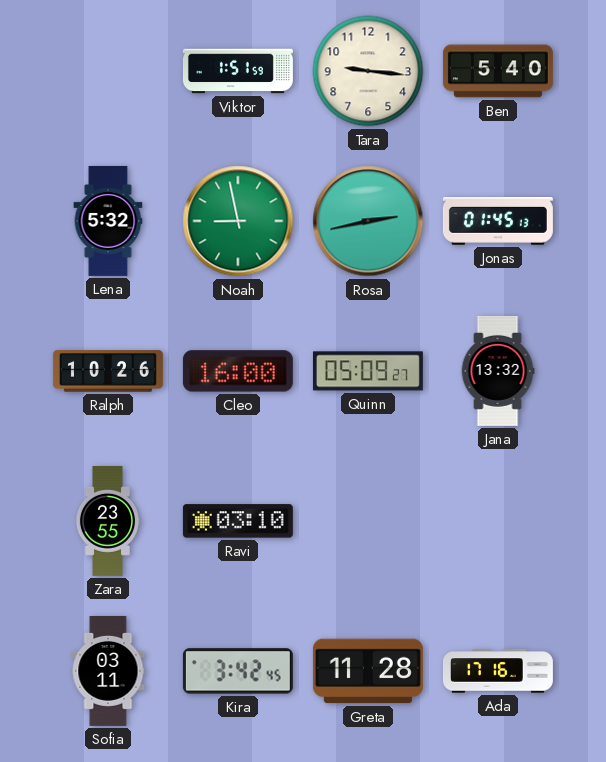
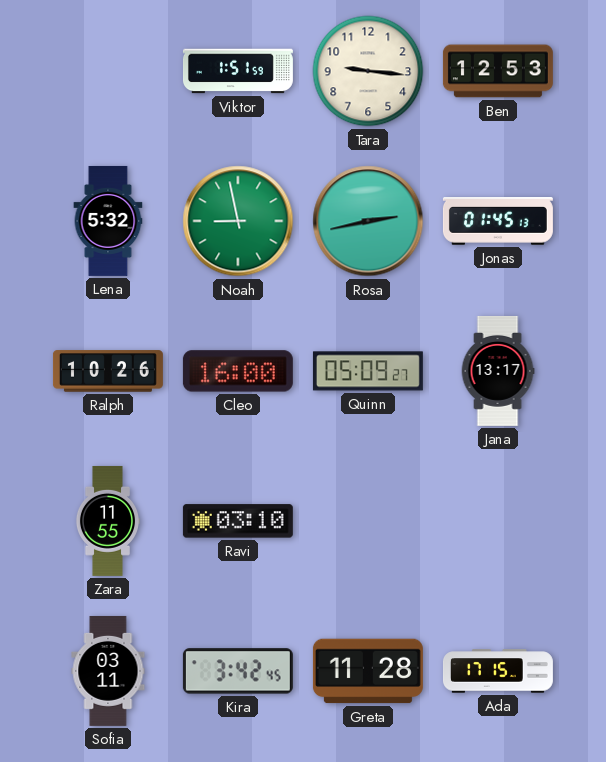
Ben: 5:40 -> 12:53 (498, 71)
Jana: 13:32 -> 13:17 (498, 371)
Zara: 23:55 -> 11:55 (107, 521)
Ada: 17:16 -> 17:15 (498, 671)
